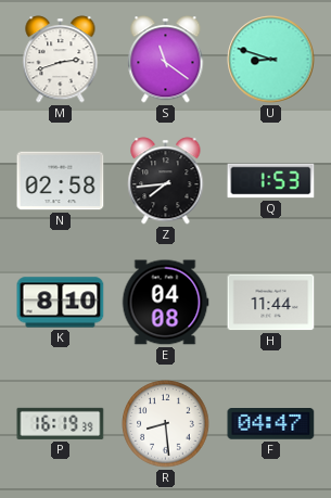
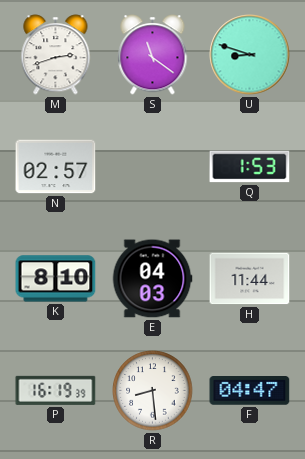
N: 02:58 -> 02:57 (56, 167)
Z: 7:44 -> none (166, 181)
E: 04:08 -> 04:03 (152, 279)
